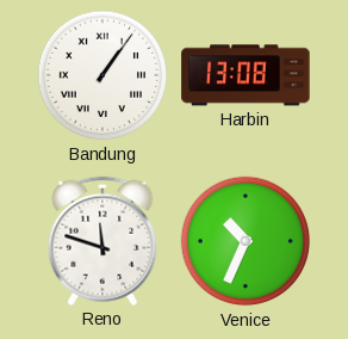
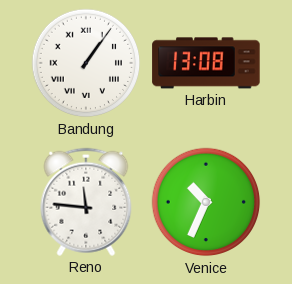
Reno: 11:48 -> 11:46 (86, 202)
